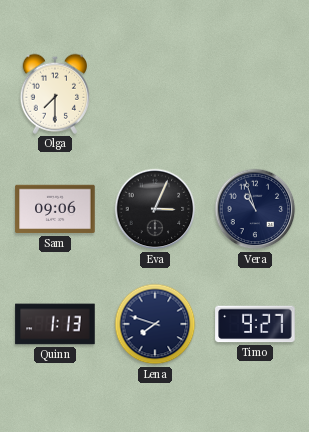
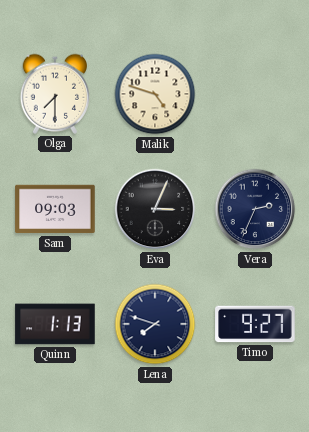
Malik: none -> 4:48 (155, 94)
Sam: 09:06 -> 09:03 (55, 209)
Vera: 10:57 -> 2:34 (255, 209)
